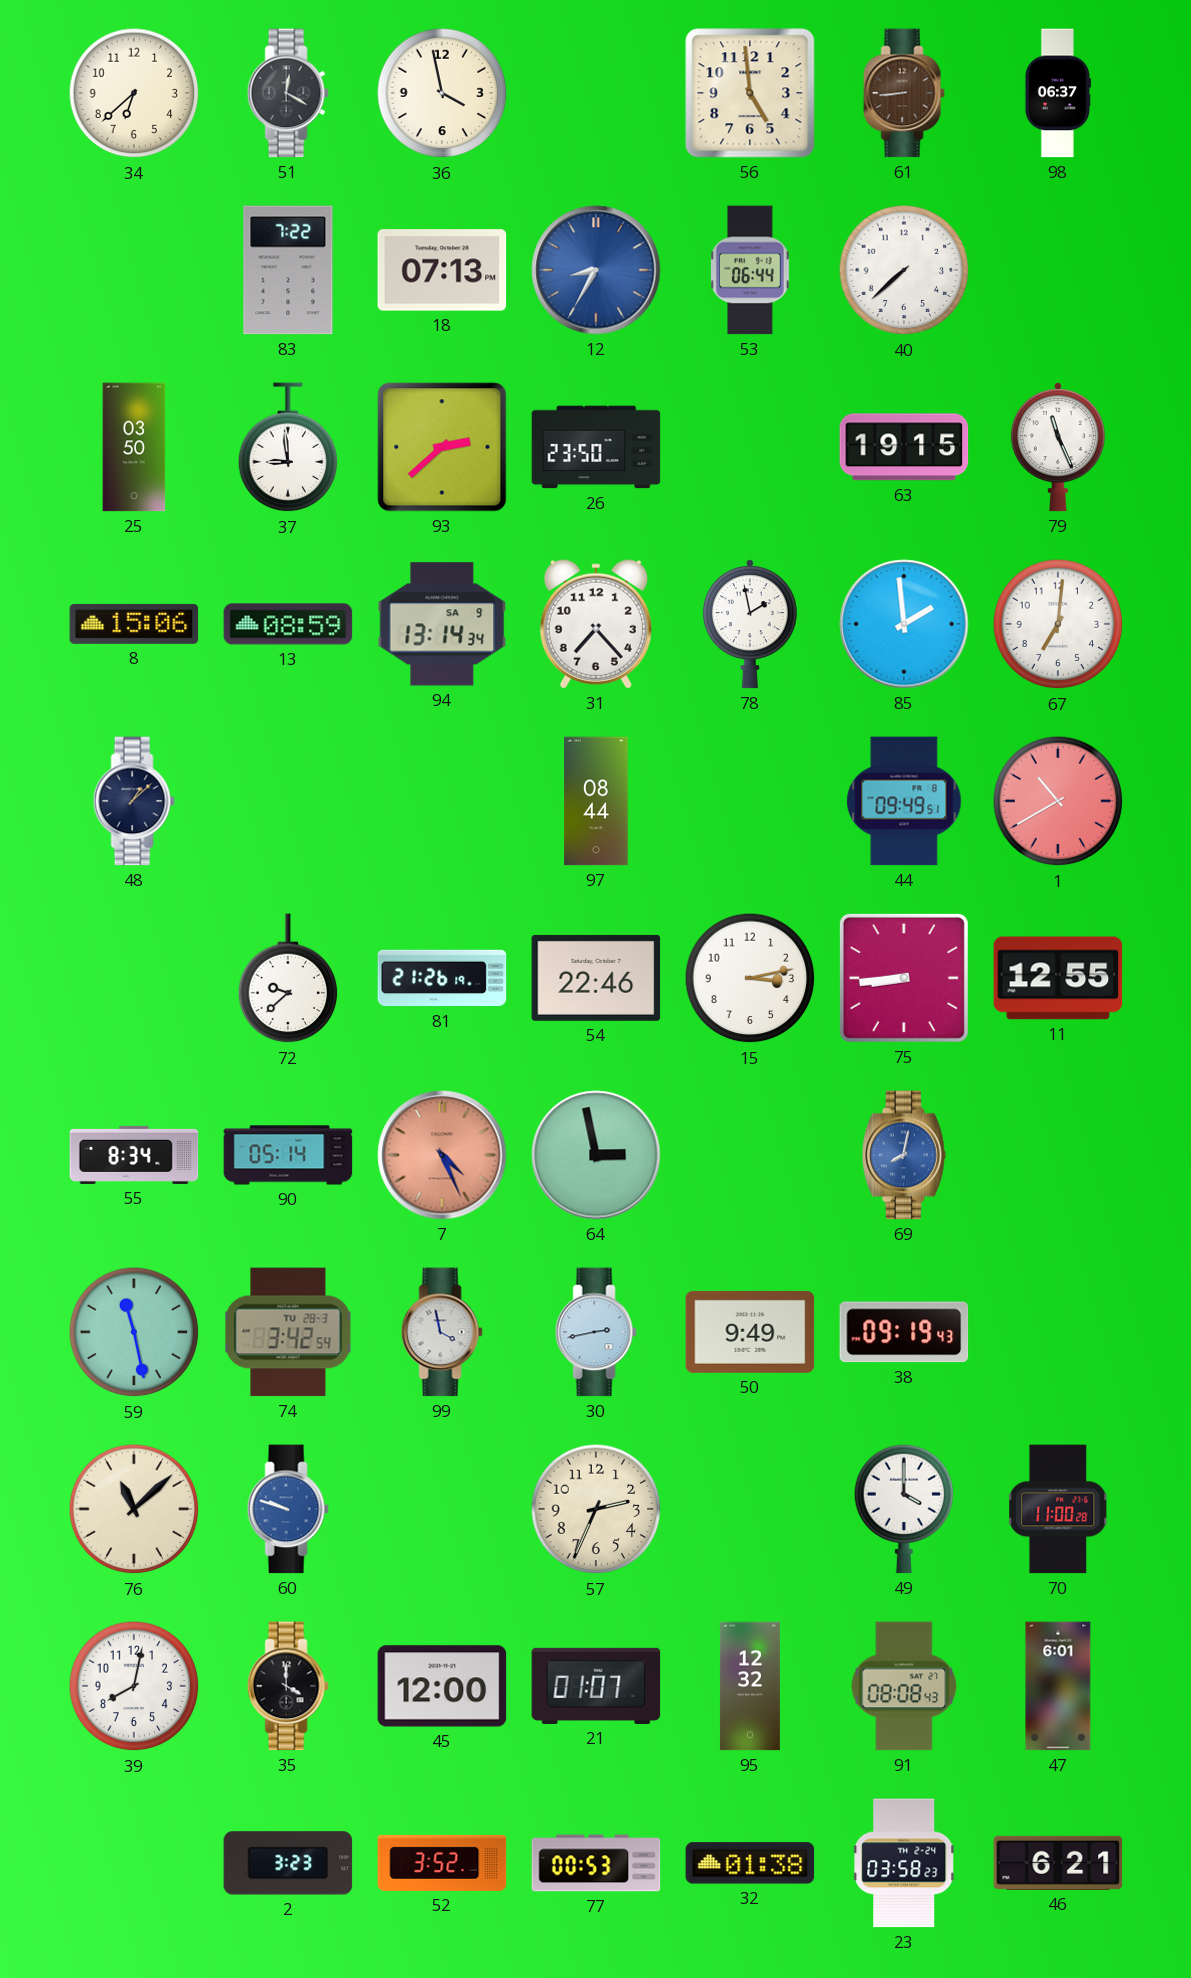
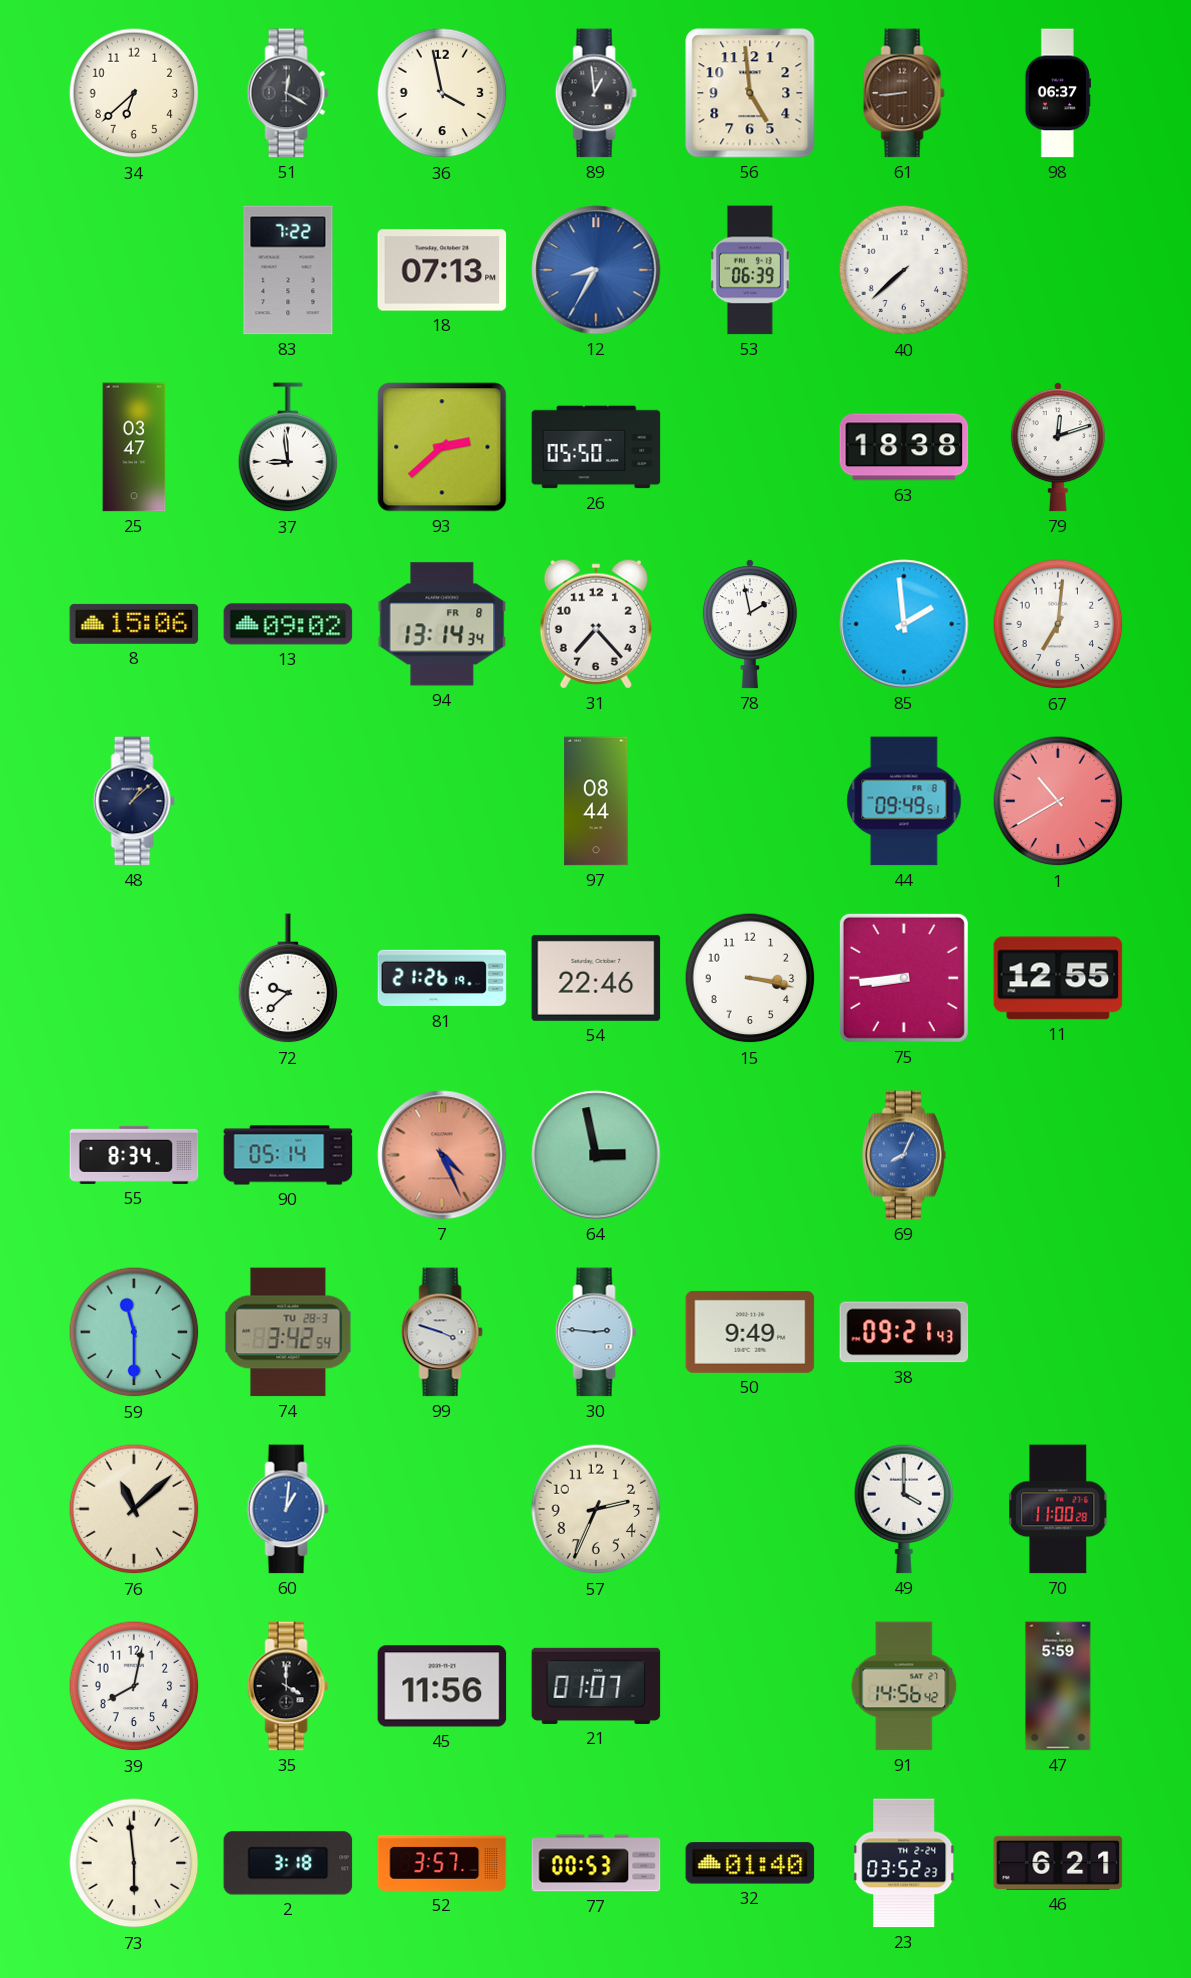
89: none -> 12:59 (596, 93)
53: 06:44 -> 06:39 (751, 270)
25: 03:50 -> 03:47 (134, 447)
26: 23:50 -> 05:50 (596, 447)
63: 19:15 -> 18:38 (904, 447)
79: 11:26 -> 12:12 (1058, 447)
13: 08:59 -> 09:02 (288, 624)
94 date: SA 9 -> FR 8 (442, 624)
15: 3:13 -> 3:17 (750, 978)
69: 8:02 -> 8:04 (904, 1155)
59: 11:28 -> 11:30 (134, 1332)
99: 3:58 -> 3:48 (442, 1332)
30: 2:43 -> 2:46 (596, 1332)
38: 09:19 -> 09:21 (904, 1332)
60: 9:48 -> 1:01 (288, 1509)
45: 12:00 -> 11:56 (442, 1686)
95: 12:32 -> none (750, 1686)
91: 08:08 -> 14:56 (904, 1686)
47: 6:01 -> 5:59 (1058, 1686)
73: none -> 5:59 (134, 1863)
2: 3:23 -> 3:18 (288, 1863)
52: 3:52 -> 3:57 (442, 1863)
32: 01:38 -> 01:40 (750, 1863)
23: 03:58 -> 03:52 (905, 1863)
